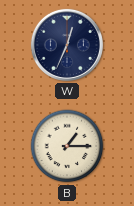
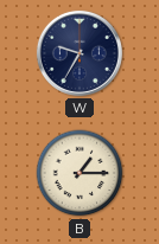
W: 12:34 -> 9:35 (79, 53)
